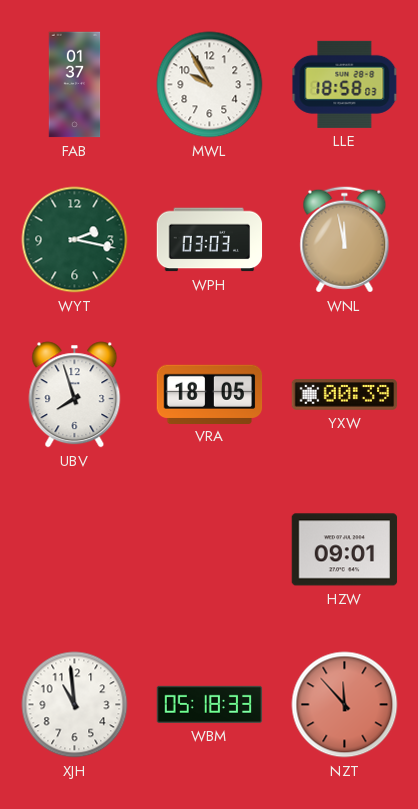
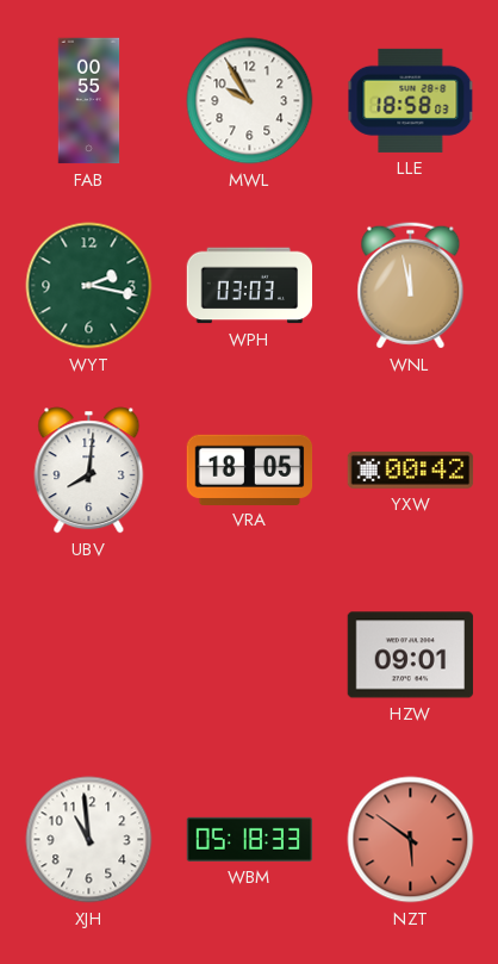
FAB: 01:37 -> 00:55 (89, 101)
UBV: 7:57 -> 8:01 (89, 471)
YXW: 00:39 -> 00:42 (411, 471)
NZT: 11:53 -> 5:51 (411, 840)
